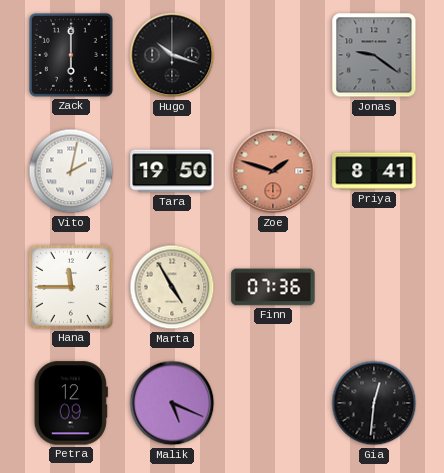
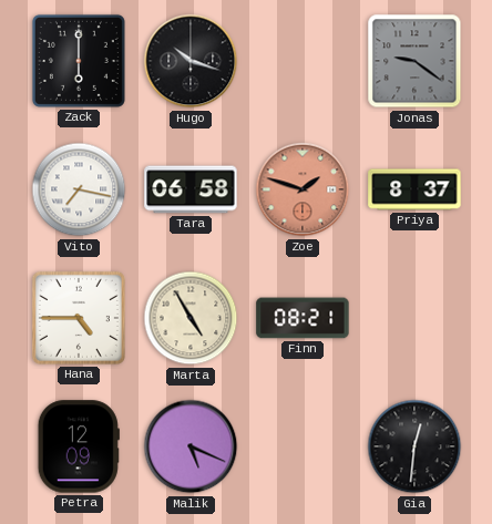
Vito: 2:02 -> 7:17 (79, 189)
Tara: 19:50 -> 06:58 (191, 189)
Priya: 8:41 -> 8:37 (414, 189)
Hana: 11:45 -> 4:45 (79, 318)
Finn: 07:36 -> 08:21 (303, 318)
